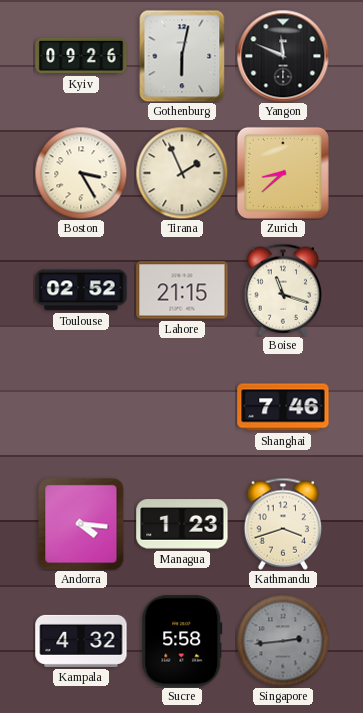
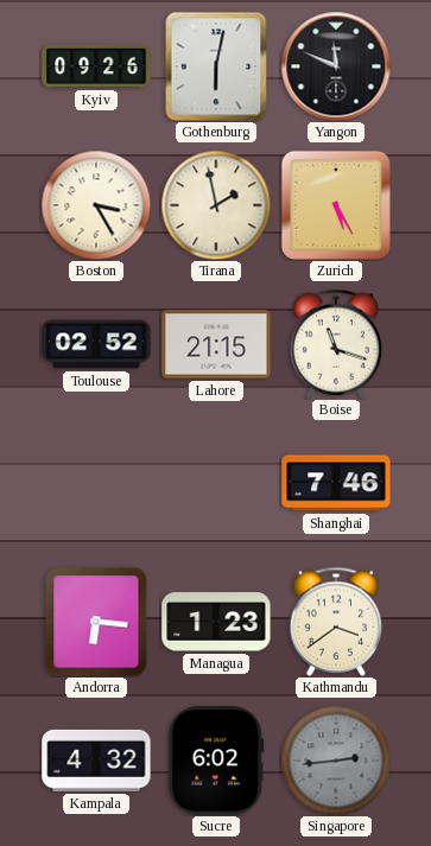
Tirana: 1:56 -> 1:58 (216, 205)
Zurich: 8:38 -> 5:25 (336, 205)
Andorra: 4:16 -> 6:16 (96, 622)
Kathmandu: 3:42 -> 3:39 (336, 622)
Sucre: 5:58 -> 6:02 (216, 761)
